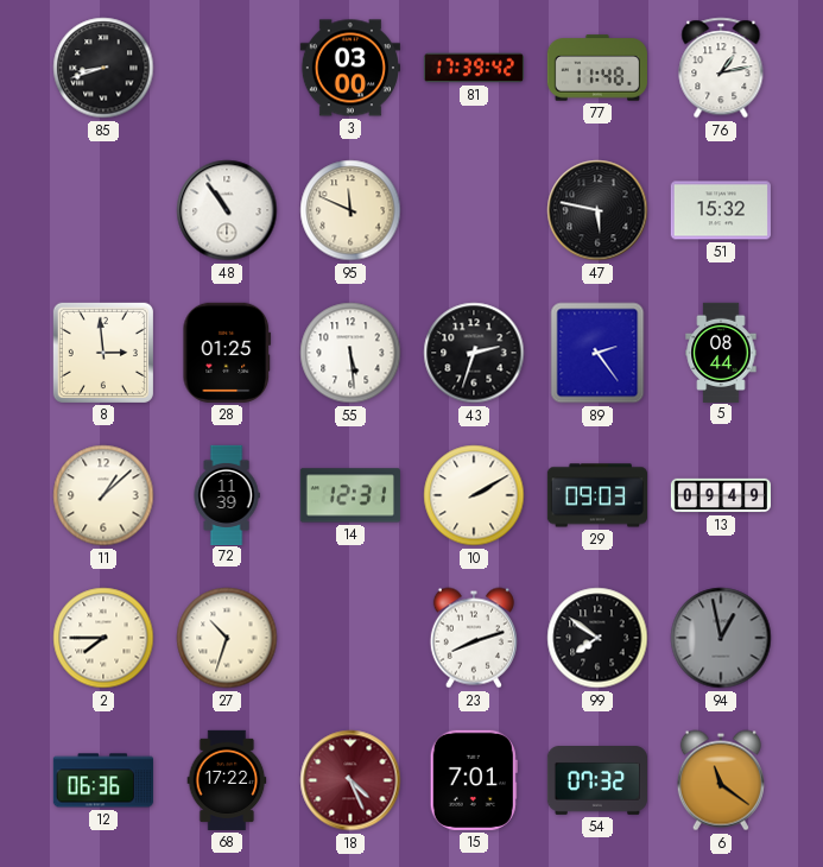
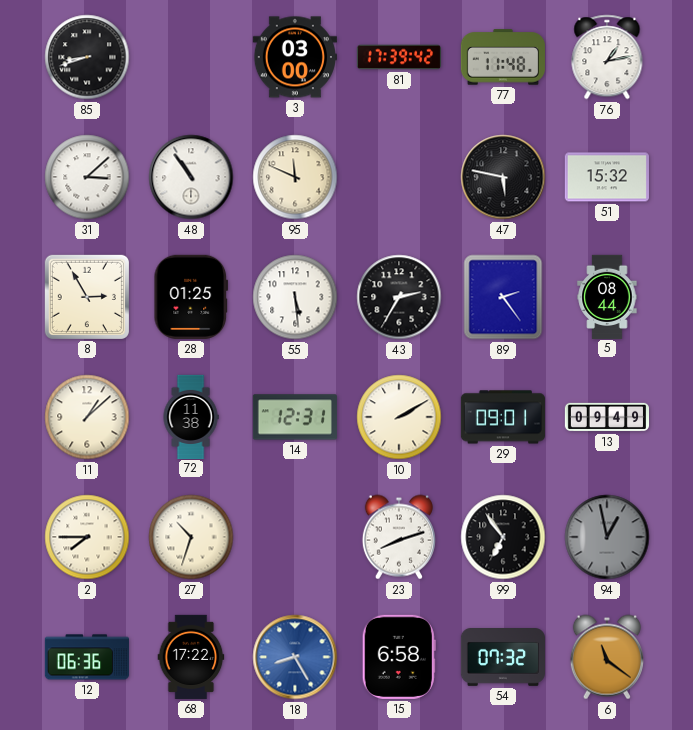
31: none -> 3:08 (87, 177)
8: 2:59 -> 2:55 (87, 297)
43: 2:33 -> 2:35 (399, 297)
72: 11:39 -> 11:38 (191, 416)
29: 09:03 -> 09:01 (503, 417)
99: 7:51 -> 6:54 (503, 537)
18: 4:26 -> 8:25 (295, 657)
18 dial: burgundy -> blue (295, 657)
15: 7:01 -> 6:58 (399, 657)
